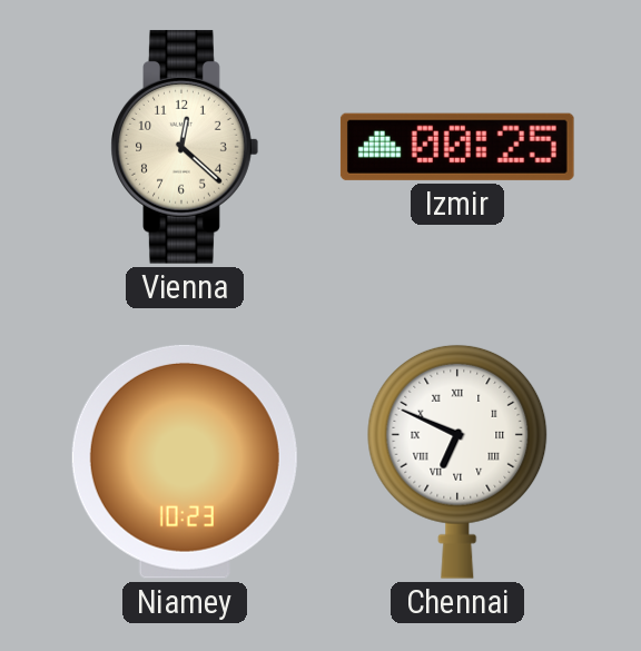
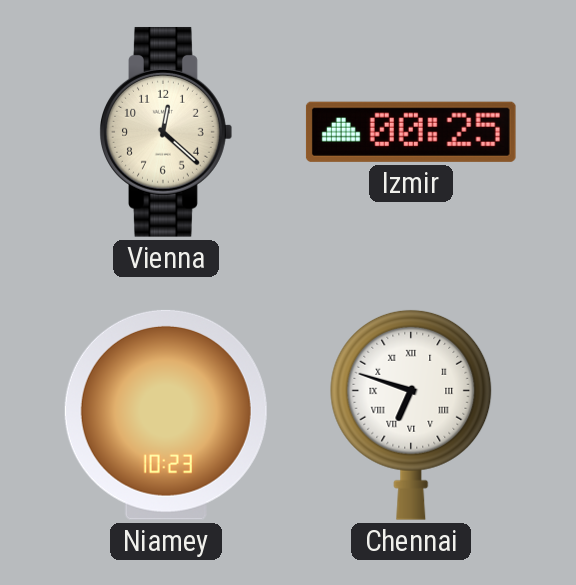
Chennai: 6:49 -> 6:48 (411, 415)
